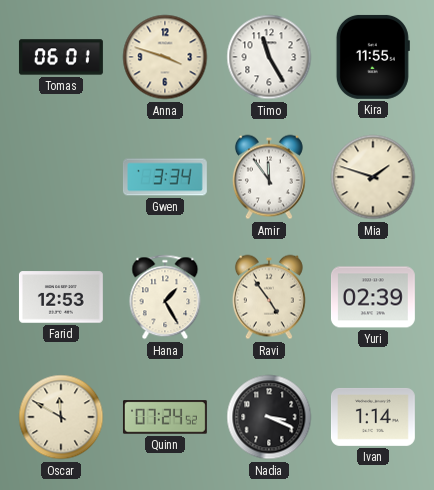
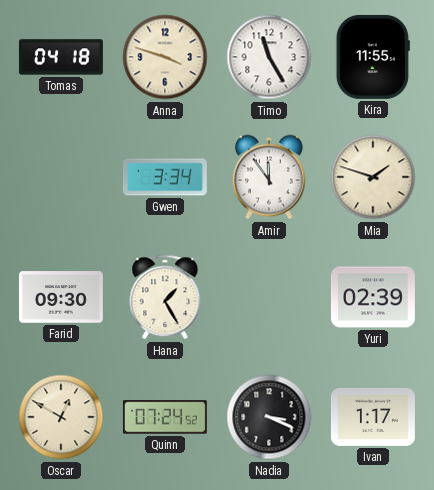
Tomas: 06:01 -> 04:18 (61, 57)
Farid: 12:53 -> 09:30 (61, 297)
Ravi: 4:54 -> none (269, 297)
Oscar: 11:50 -> 12:50 (61, 417)
Ivan: 1:14 -> 1:17 (373, 417)
